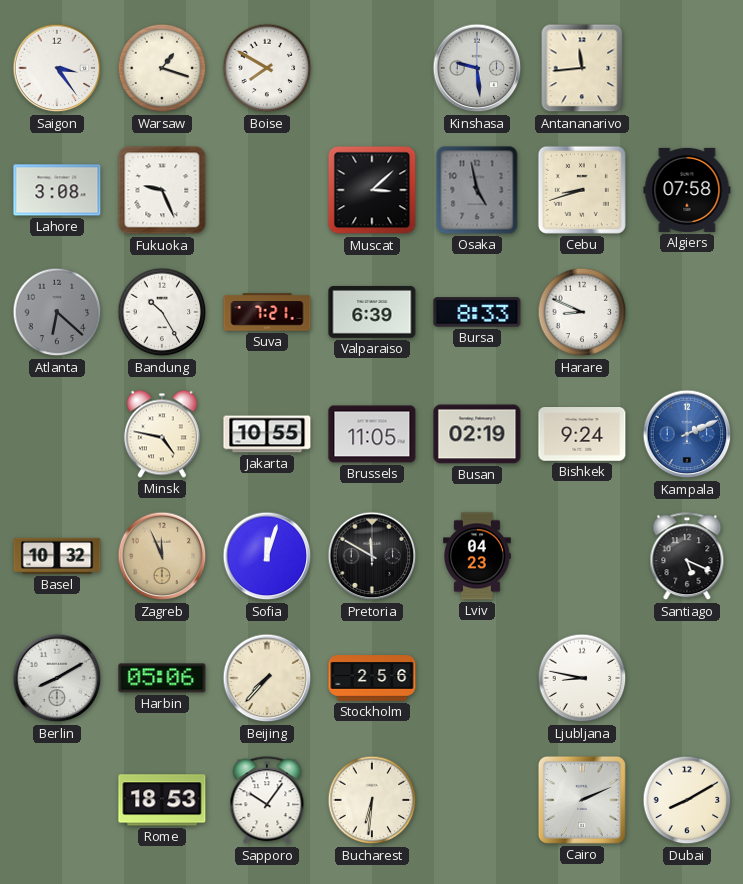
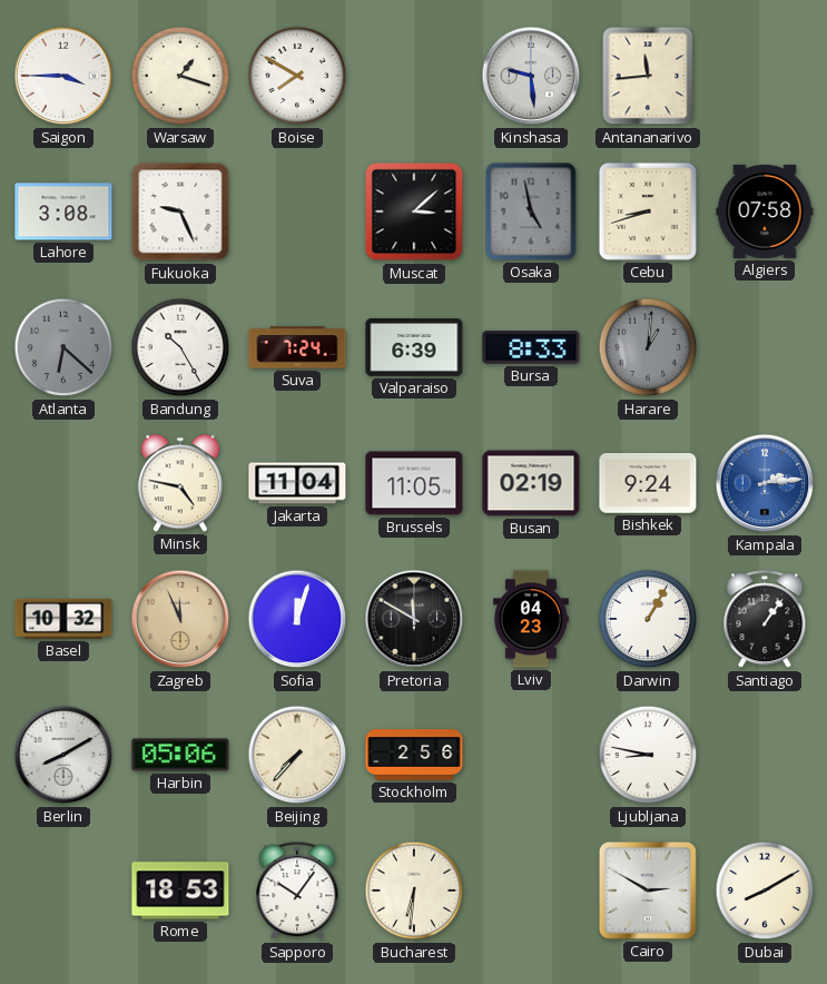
Saigon: 3:24 -> 3:45 (63, 76)
Suva: 7:21 -> 7:24 (297, 347)
Harare: 8:49 -> 1:01 (648, 347)
Harare dial: white -> grey (648, 347)
Jakarta: 10:55 -> 11:04 (297, 483)
Kampala: 2:11 -> 2:14 (765, 483)
Darwin: none -> 1:05 (648, 619)
Santiago: 5:19 -> 1:06 (765, 620)
Cairo: 2:11 -> 2:50 (648, 890)
